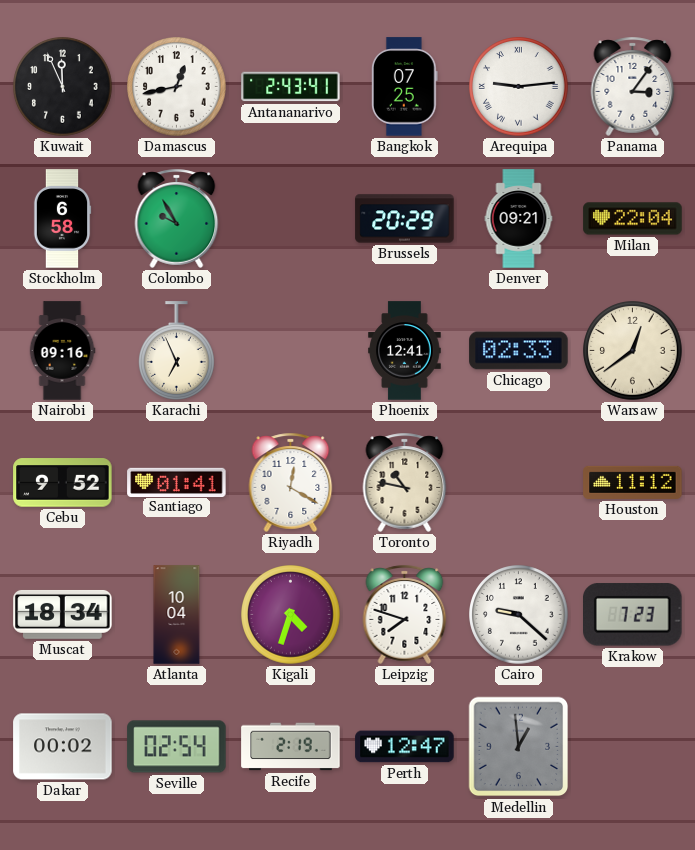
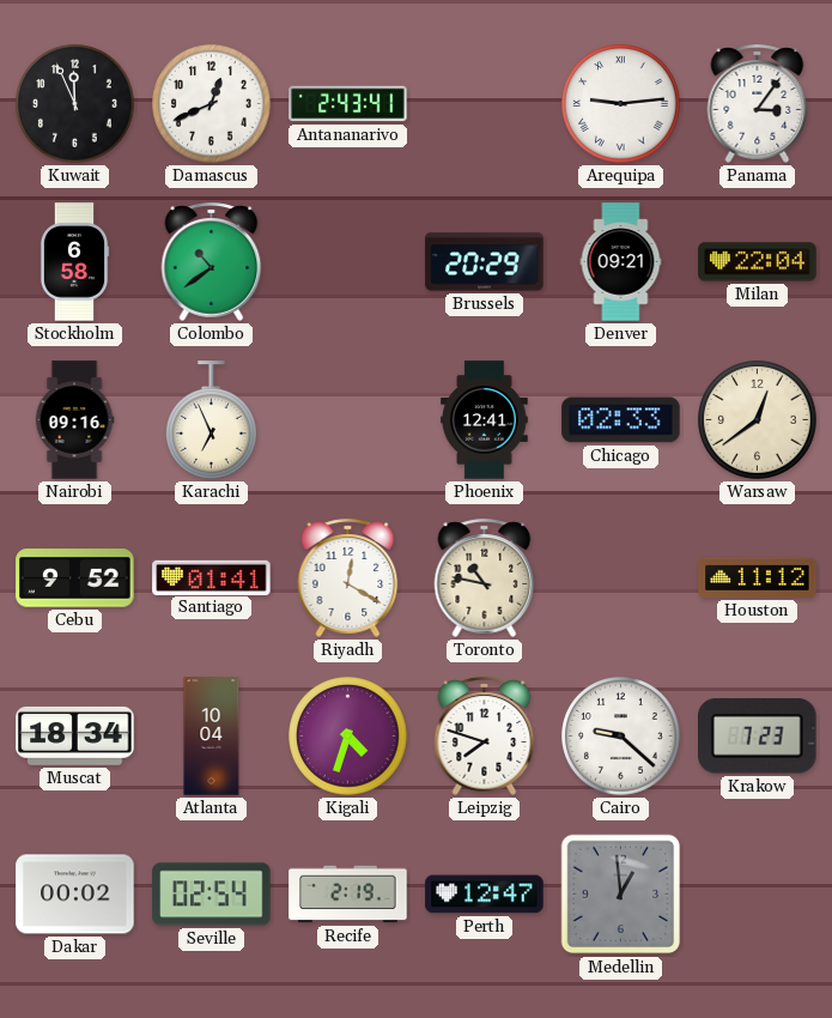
Damascus: 12:43 -> 12:41 (212, 104)
Bangkok: 07:25 -> none (405, 87)
Colombo: 9:55 -> 10:39 (212, 261)
